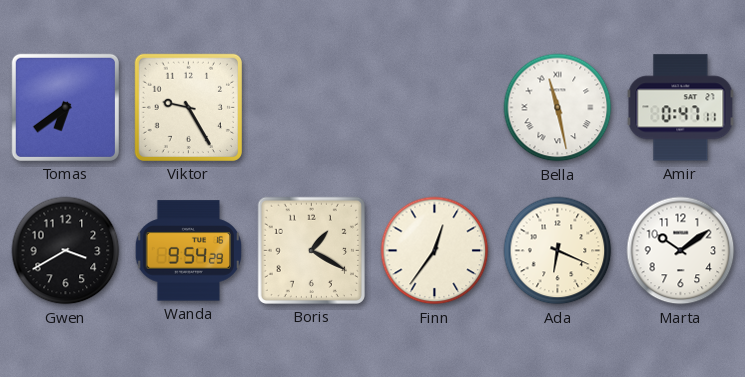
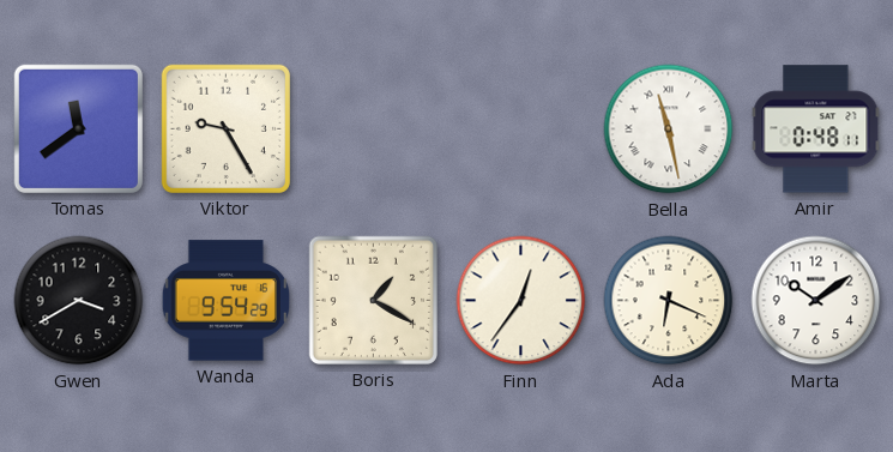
Tomas: 6:39 -> 11:39 (78, 128)
Amir: 0:47 -> 0:48 (816, 129)
